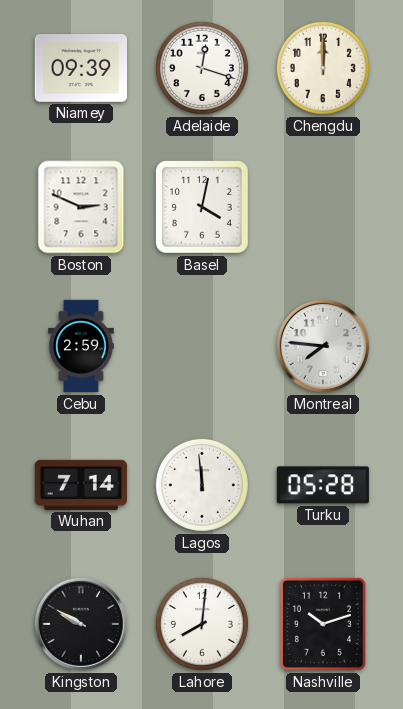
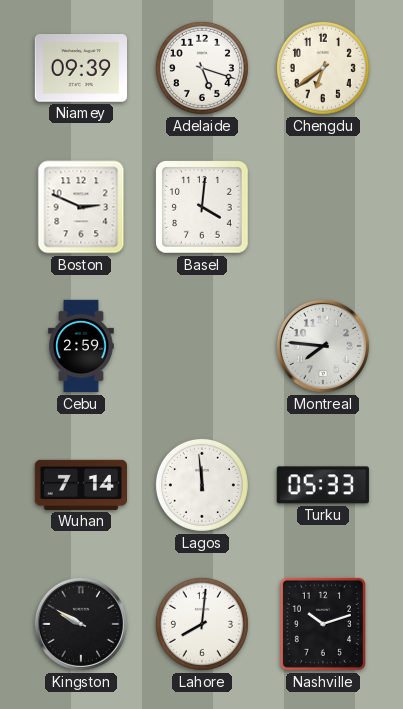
Adelaide: 12:18 -> 5:18 (202, 68)
Chengdu: 12:00 -> 6:39 (323, 68)
Basel: 4:02 -> 4:01 (203, 208)
Turku: 05:28 -> 05:33 (323, 485)
